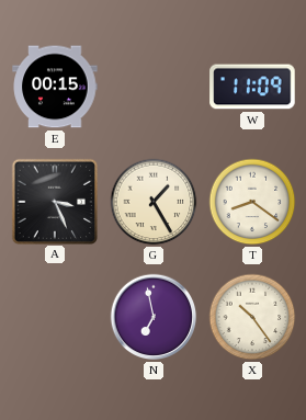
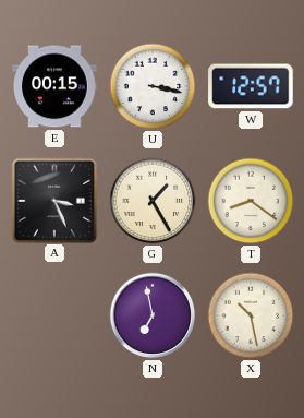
U: none -> 3:17 (153, 86)
W: 11:09 -> 12:57 (251, 86)
X: 10:24 -> 10:28 (251, 315)
